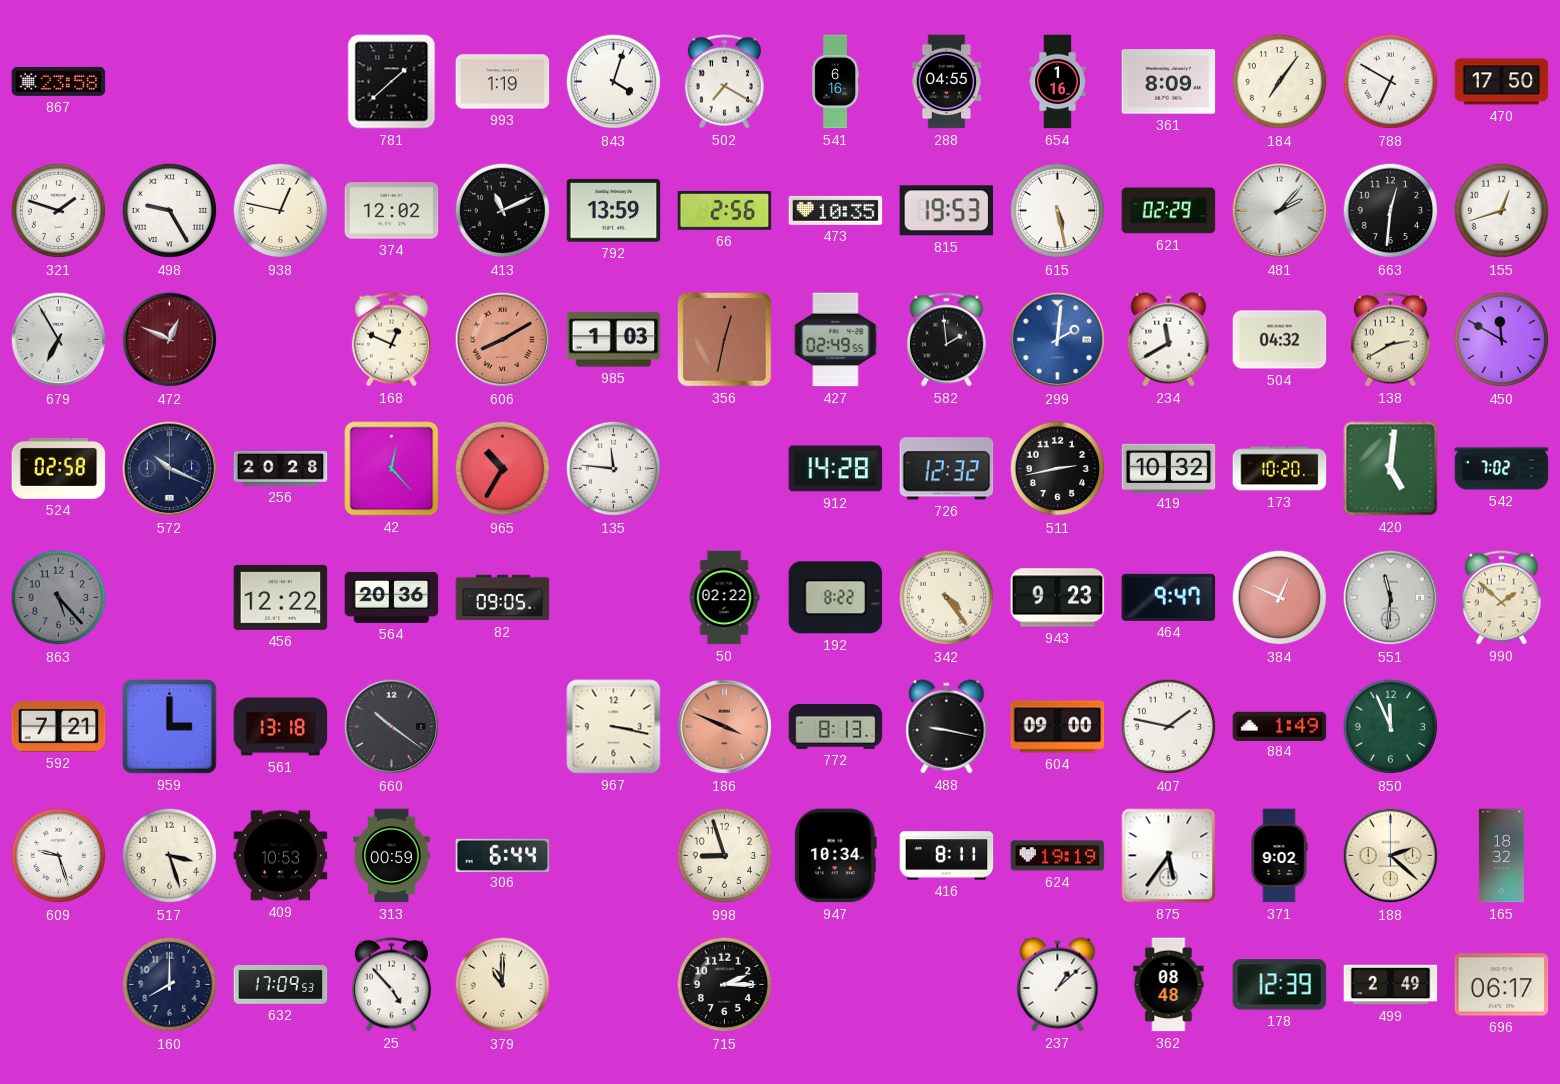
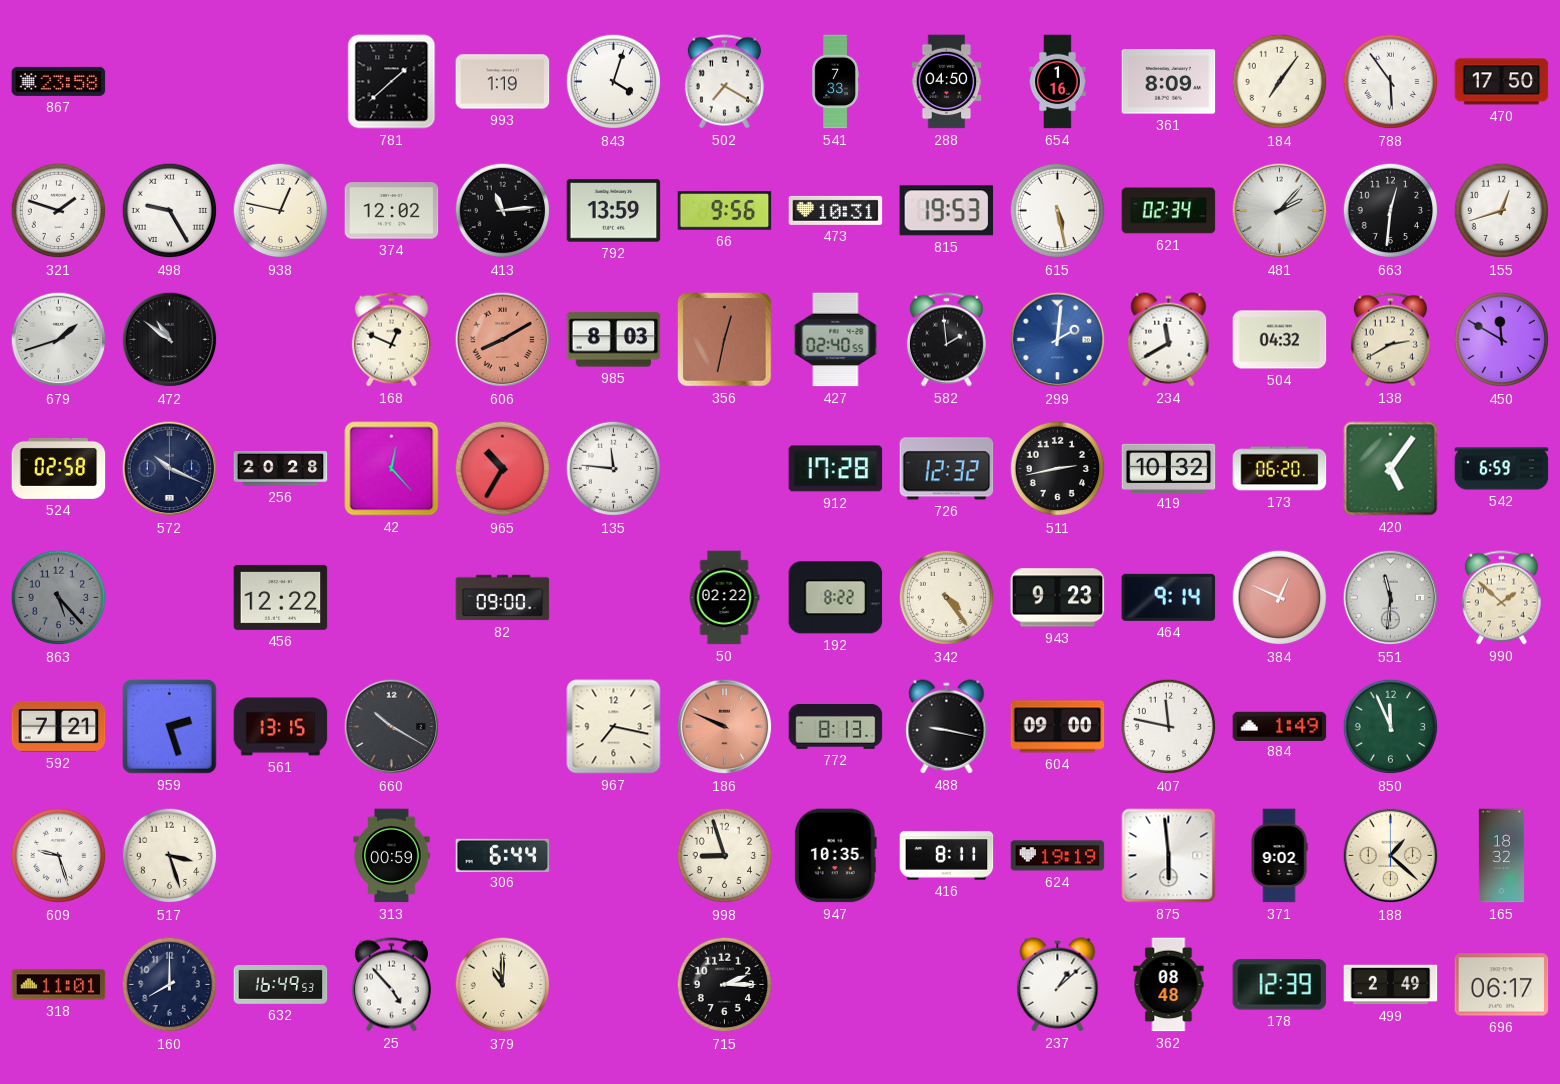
541: 6:16 -> 7:33 (835, 82)
288: 04:55 -> 04:50 (947, 82)
788: 6:50 -> 5:54 (1391, 82)
413: 11:11 -> 11:14 (503, 211)
66: 2:56 -> 9:56 (725, 211)
473: 10:35 -> 10:31 (836, 210)
621: 02:29 -> 02:34 (1169, 211)
679: 6:55 -> 1:42 (59, 340)
472: 12:49 -> 10:51 (170, 340)
472 dial: burgundy -> black (170, 340)
985: 1:03 -> 8:03 (614, 340)
427: 02:49 -> 02:40 (836, 340)
912: 14:28 -> 17:28 (836, 469)
173: 10:20 -> 06:20 (1280, 469)
420: 5:01 -> 5:06 (1391, 469)
542: 7:02 -> 6:59 (1502, 469)
564: 20:36 -> none (392, 597)
82: 09:05 -> 09:00 (503, 598)
464: 9:47 -> 9:14 (1169, 597)
959: 3:00 -> 2:27 (170, 727)
561: 13:18 -> 13:15 (281, 727)
660: 10:21 -> 10:20 (392, 727)
967: 3:17 -> 7:17 (614, 727)
186: 3:49 -> 9:49 (725, 727)
407: 1:47 -> 11:47 (1169, 727)
409: 10:53 -> none (281, 856)
947: 10:34 -> 10:35 (835, 856)
875: 5:36 -> 5:59 (1169, 856)
188: 2:22 -> 1:22 (1391, 856)
318: none -> 11:01 (59, 985)
632: 17:09 -> 16:49 (281, 985)
